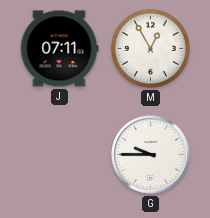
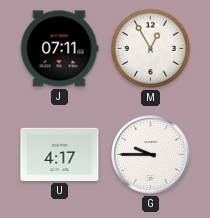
U: none -> 4:17 (60, 154)
